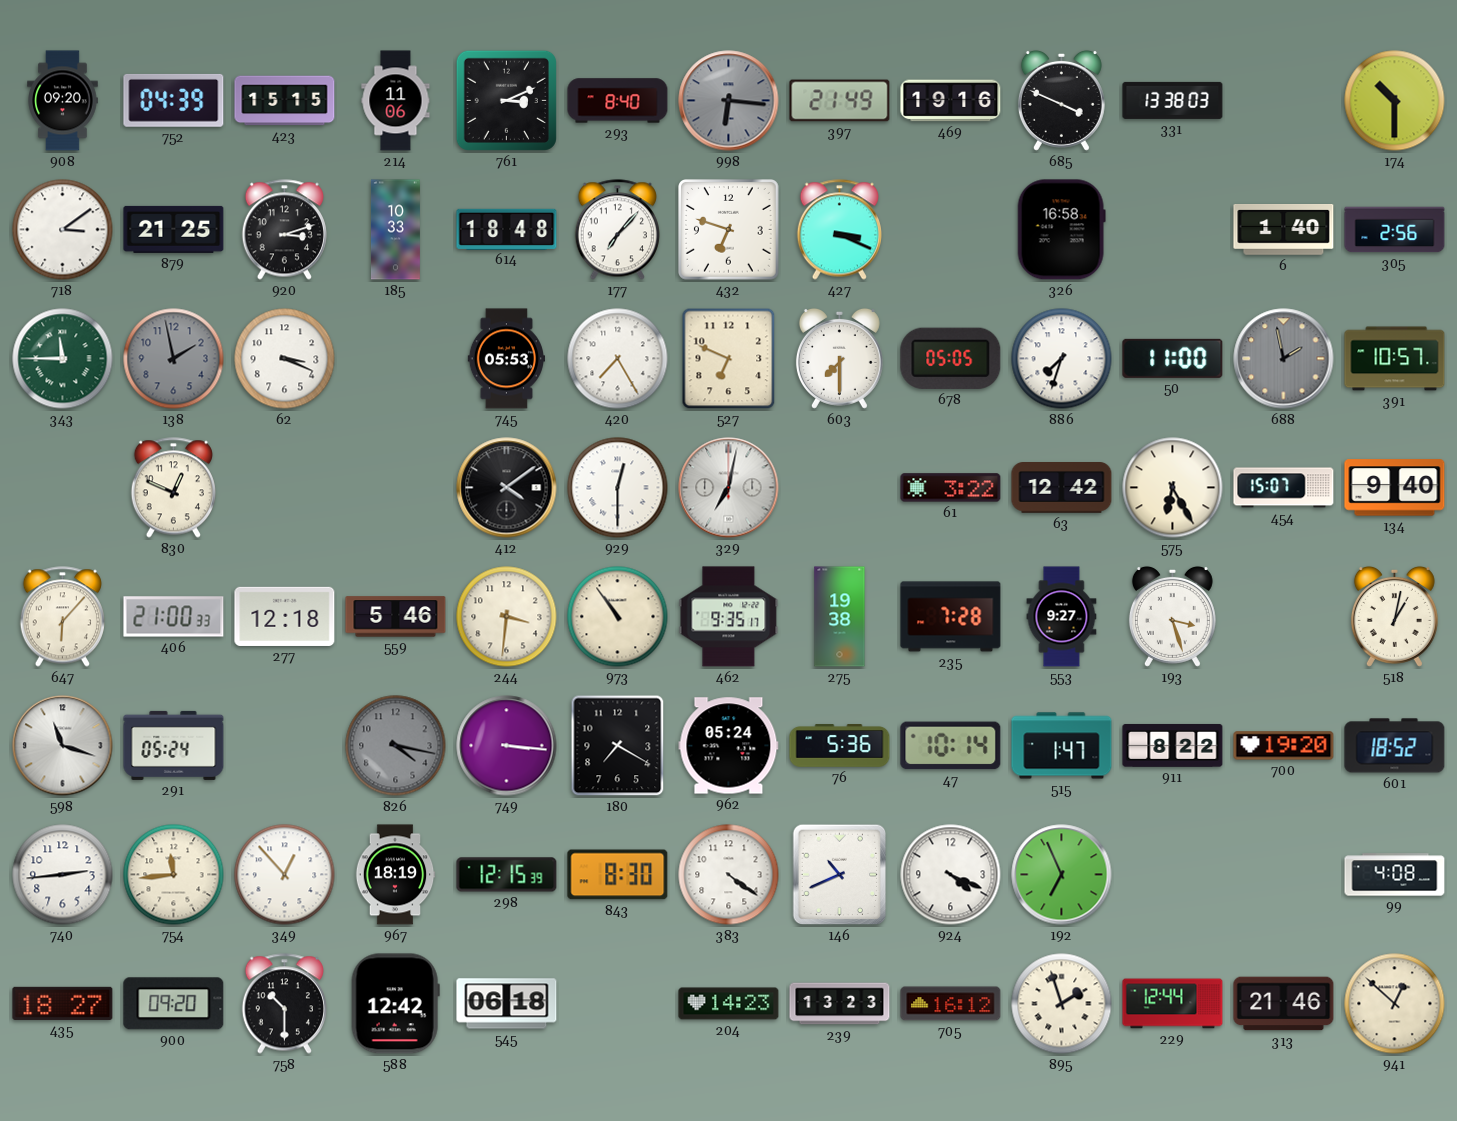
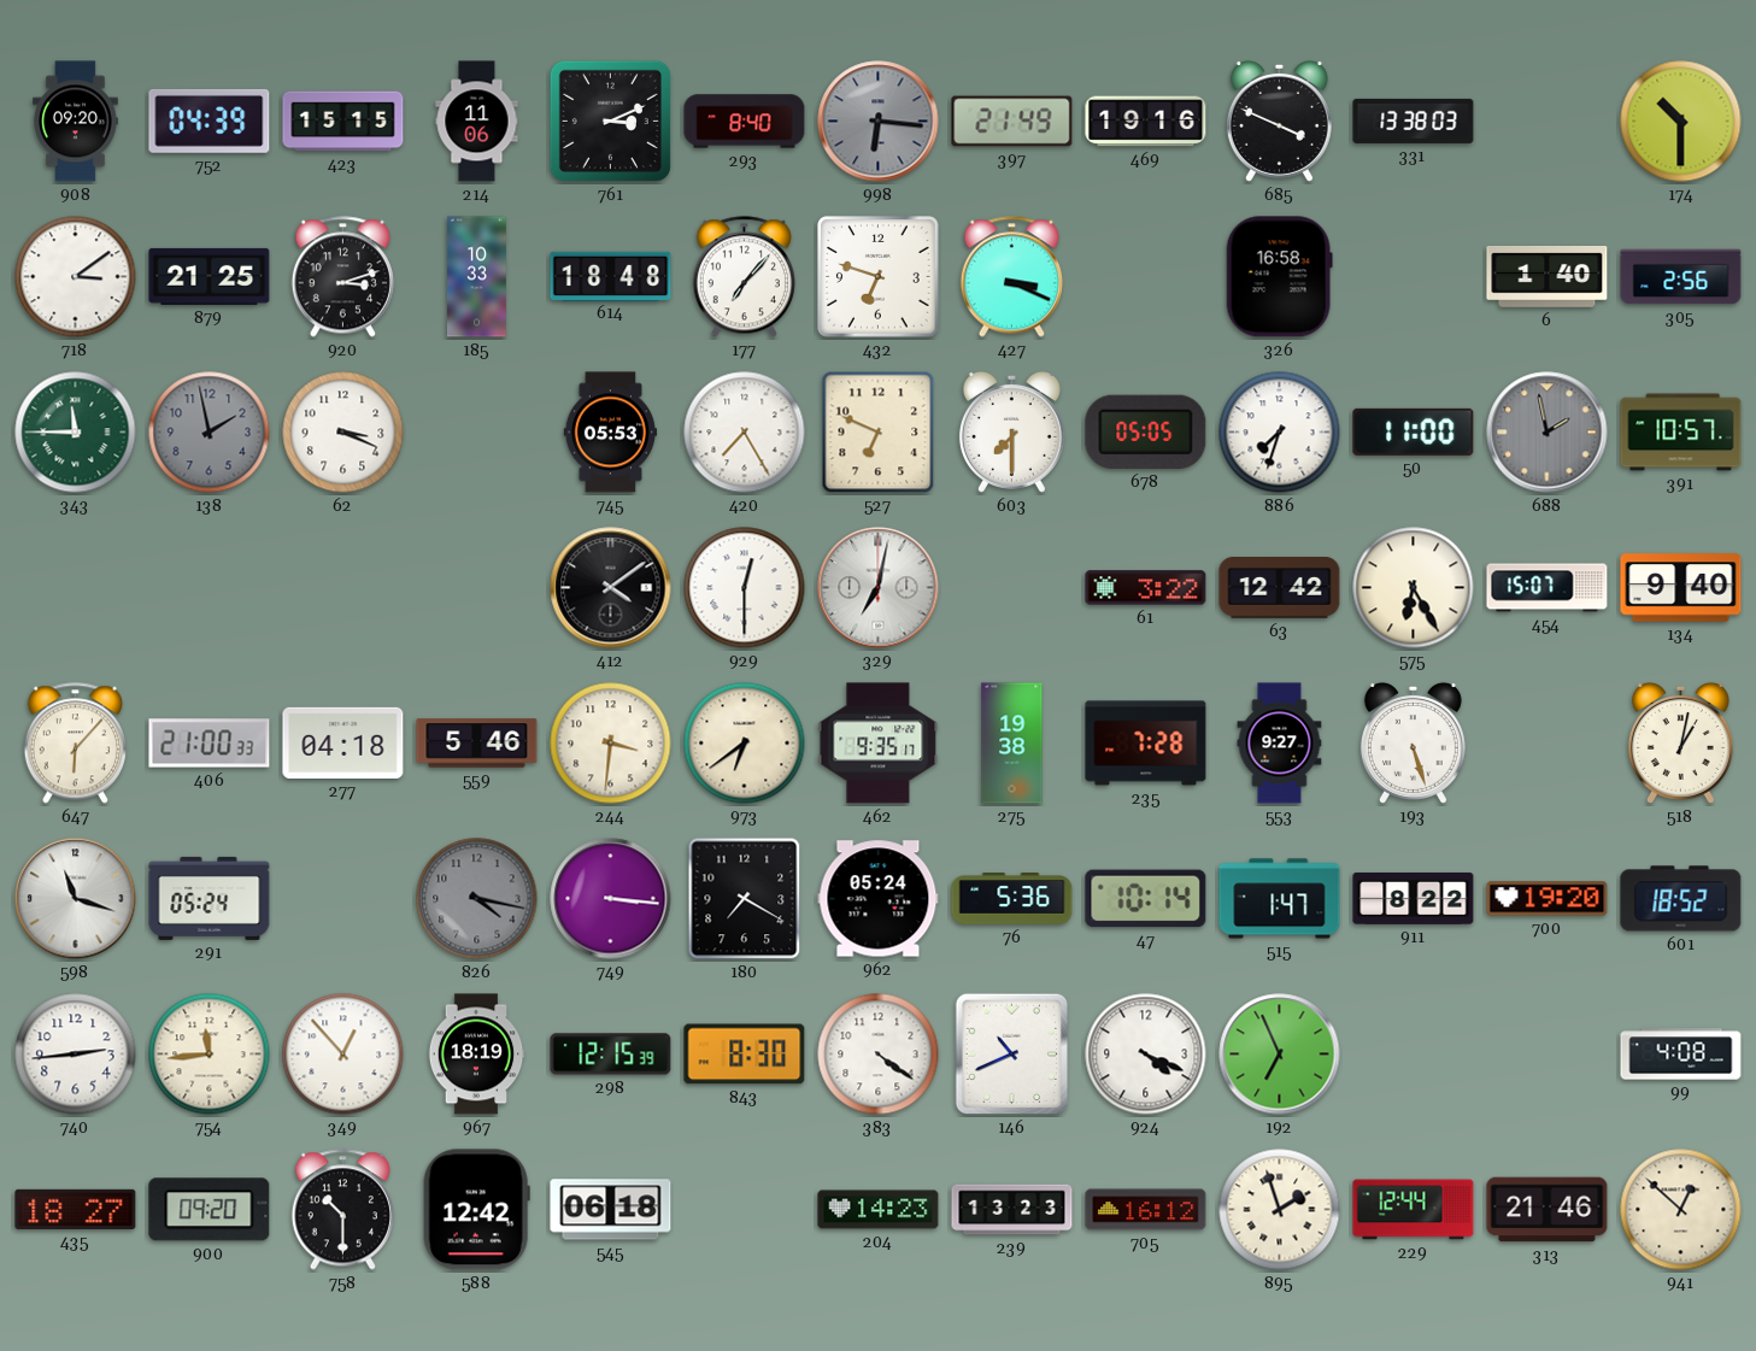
830: 12:49 -> none (173, 488)
277: 12:18 -> 04:18 (343, 742)
973: 10:54 -> 6:39 (745, 744)
193: 3:27 -> 5:27 (1413, 742)
